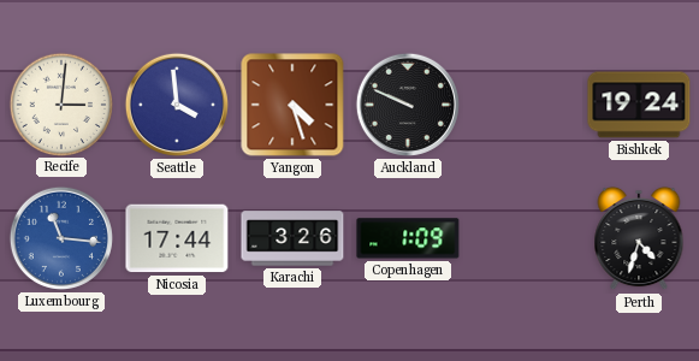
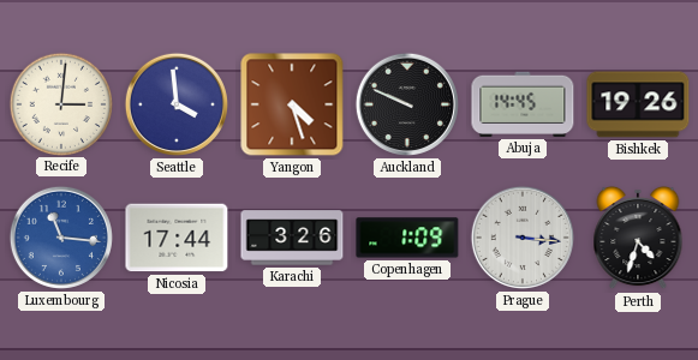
Abuja: none -> 14:45 (523, 104)
Bishkek: 19:24 -> 19:26 (638, 104)
Prague: none -> 3:16 (523, 238)
